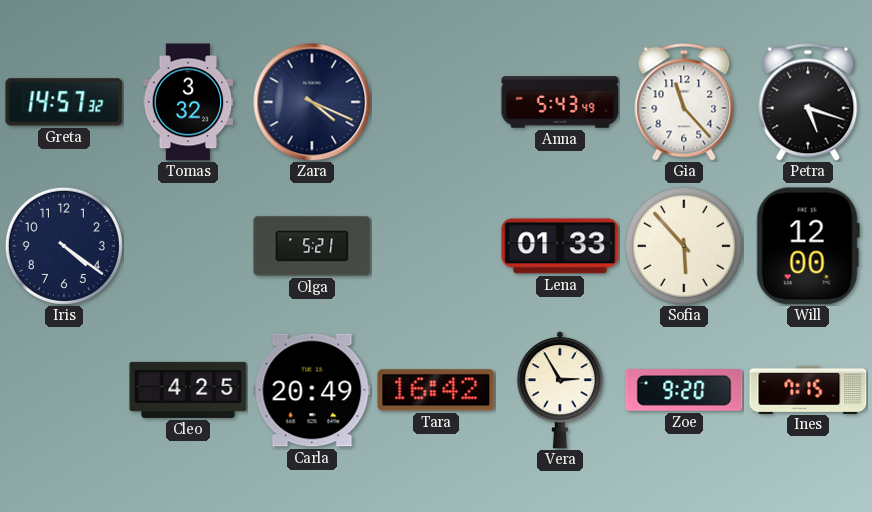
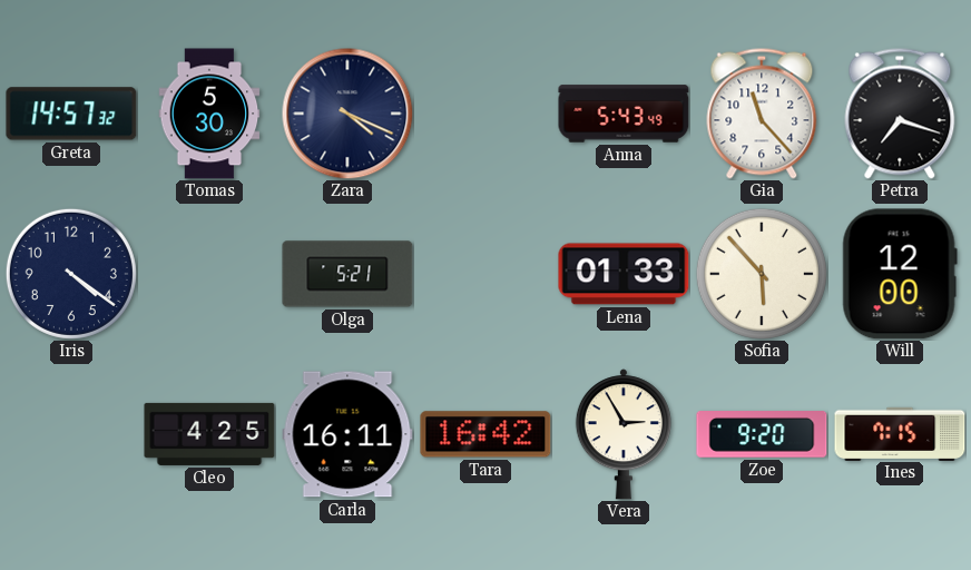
Tomas: 3:32 -> 5:30 (209, 114)
Petra: 5:18 -> 7:18 (900, 114)
Carla: 20:49 -> 16:11 (347, 434)
